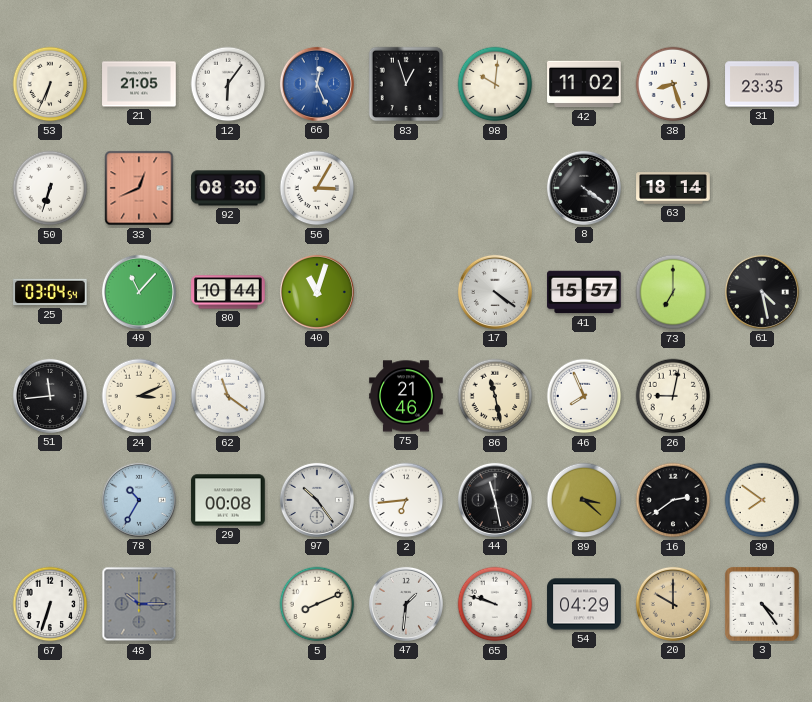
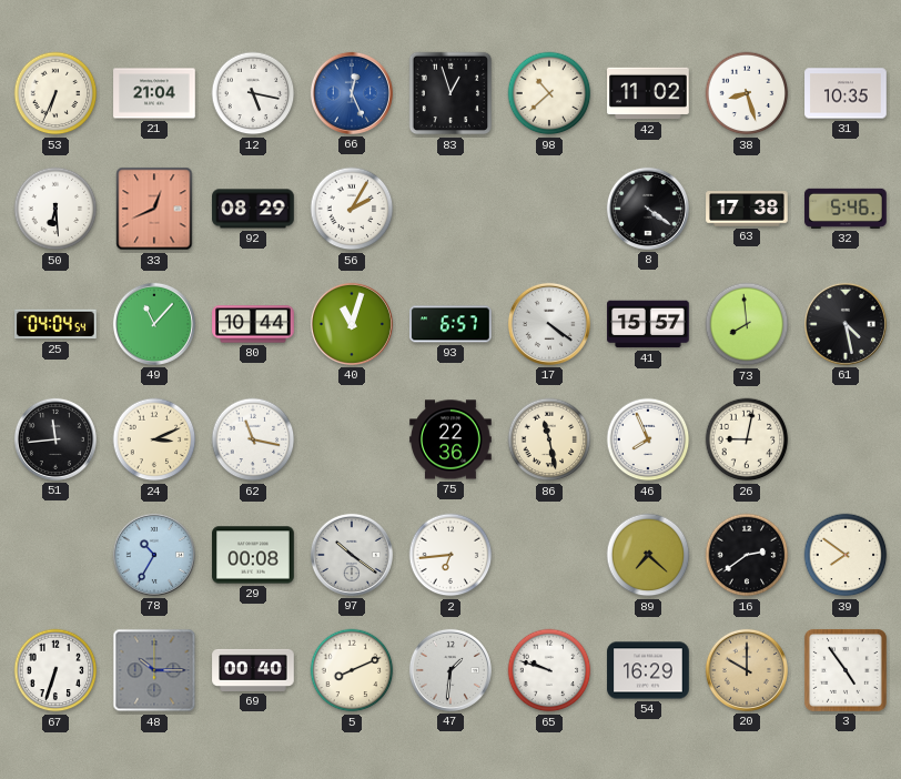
21: 21:05 -> 21:04 (154, 93)
12: 6:06 -> 5:17 (253, 93)
98: 10:01 -> 10:38 (549, 93)
31: 23:35 -> 10:35 (846, 93)
50: 6:33 -> 6:29 (55, 209)
92: 08:30 -> 08:29 (253, 209)
56: 3:05 -> 2:05 (352, 209)
63: 18:14 -> 17:38 (747, 209)
32: none -> 5:46 (846, 209)
25: 03:04 -> 04:04 (55, 324)
93: none -> 6:57 (450, 324)
73: 7:00 -> 7:59 (747, 324)
62: 11:21 -> 11:17 (253, 439)
75: 21:46 -> 22:36 (450, 439)
97: 10:24 -> 10:21 (352, 555)
44: 11:28 -> none (495, 500)
89: 3:22 -> 7:22 (648, 555)
69: none -> 00:40 (253, 670)
54: 04:29 -> 16:29 (648, 670)
3: 4:24 -> 4:54 (846, 670)
